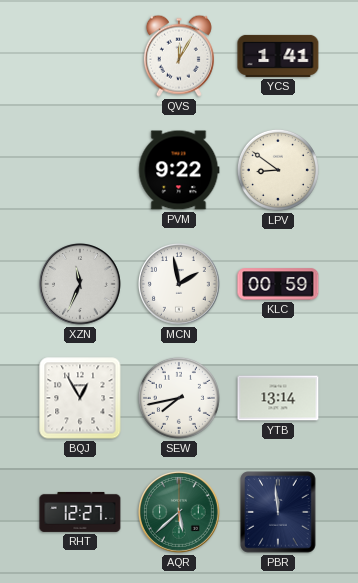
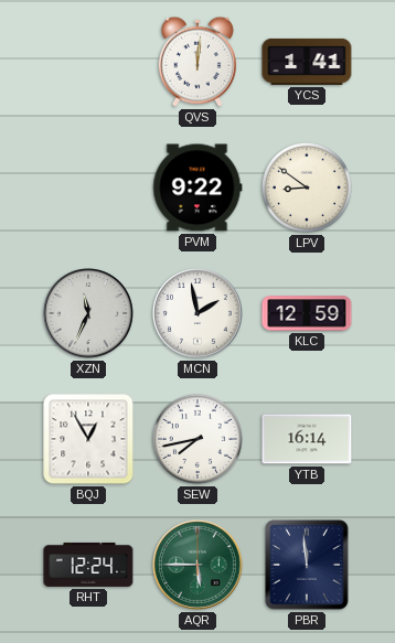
QVS: 12:05 -> 12:01 (197, 62)
KLC: 00:59 -> 12:59 (307, 313)
YTB: 13:14 -> 16:14 (307, 439)
RHT: 12:27 -> 12:24 (88, 565)
AQR: 5:38 -> 5:45 (199, 566)
